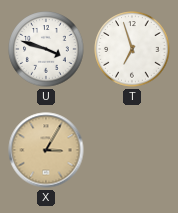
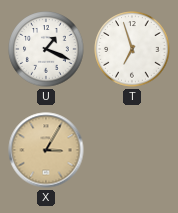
U: 3:48 -> 1:19 (46, 49)
